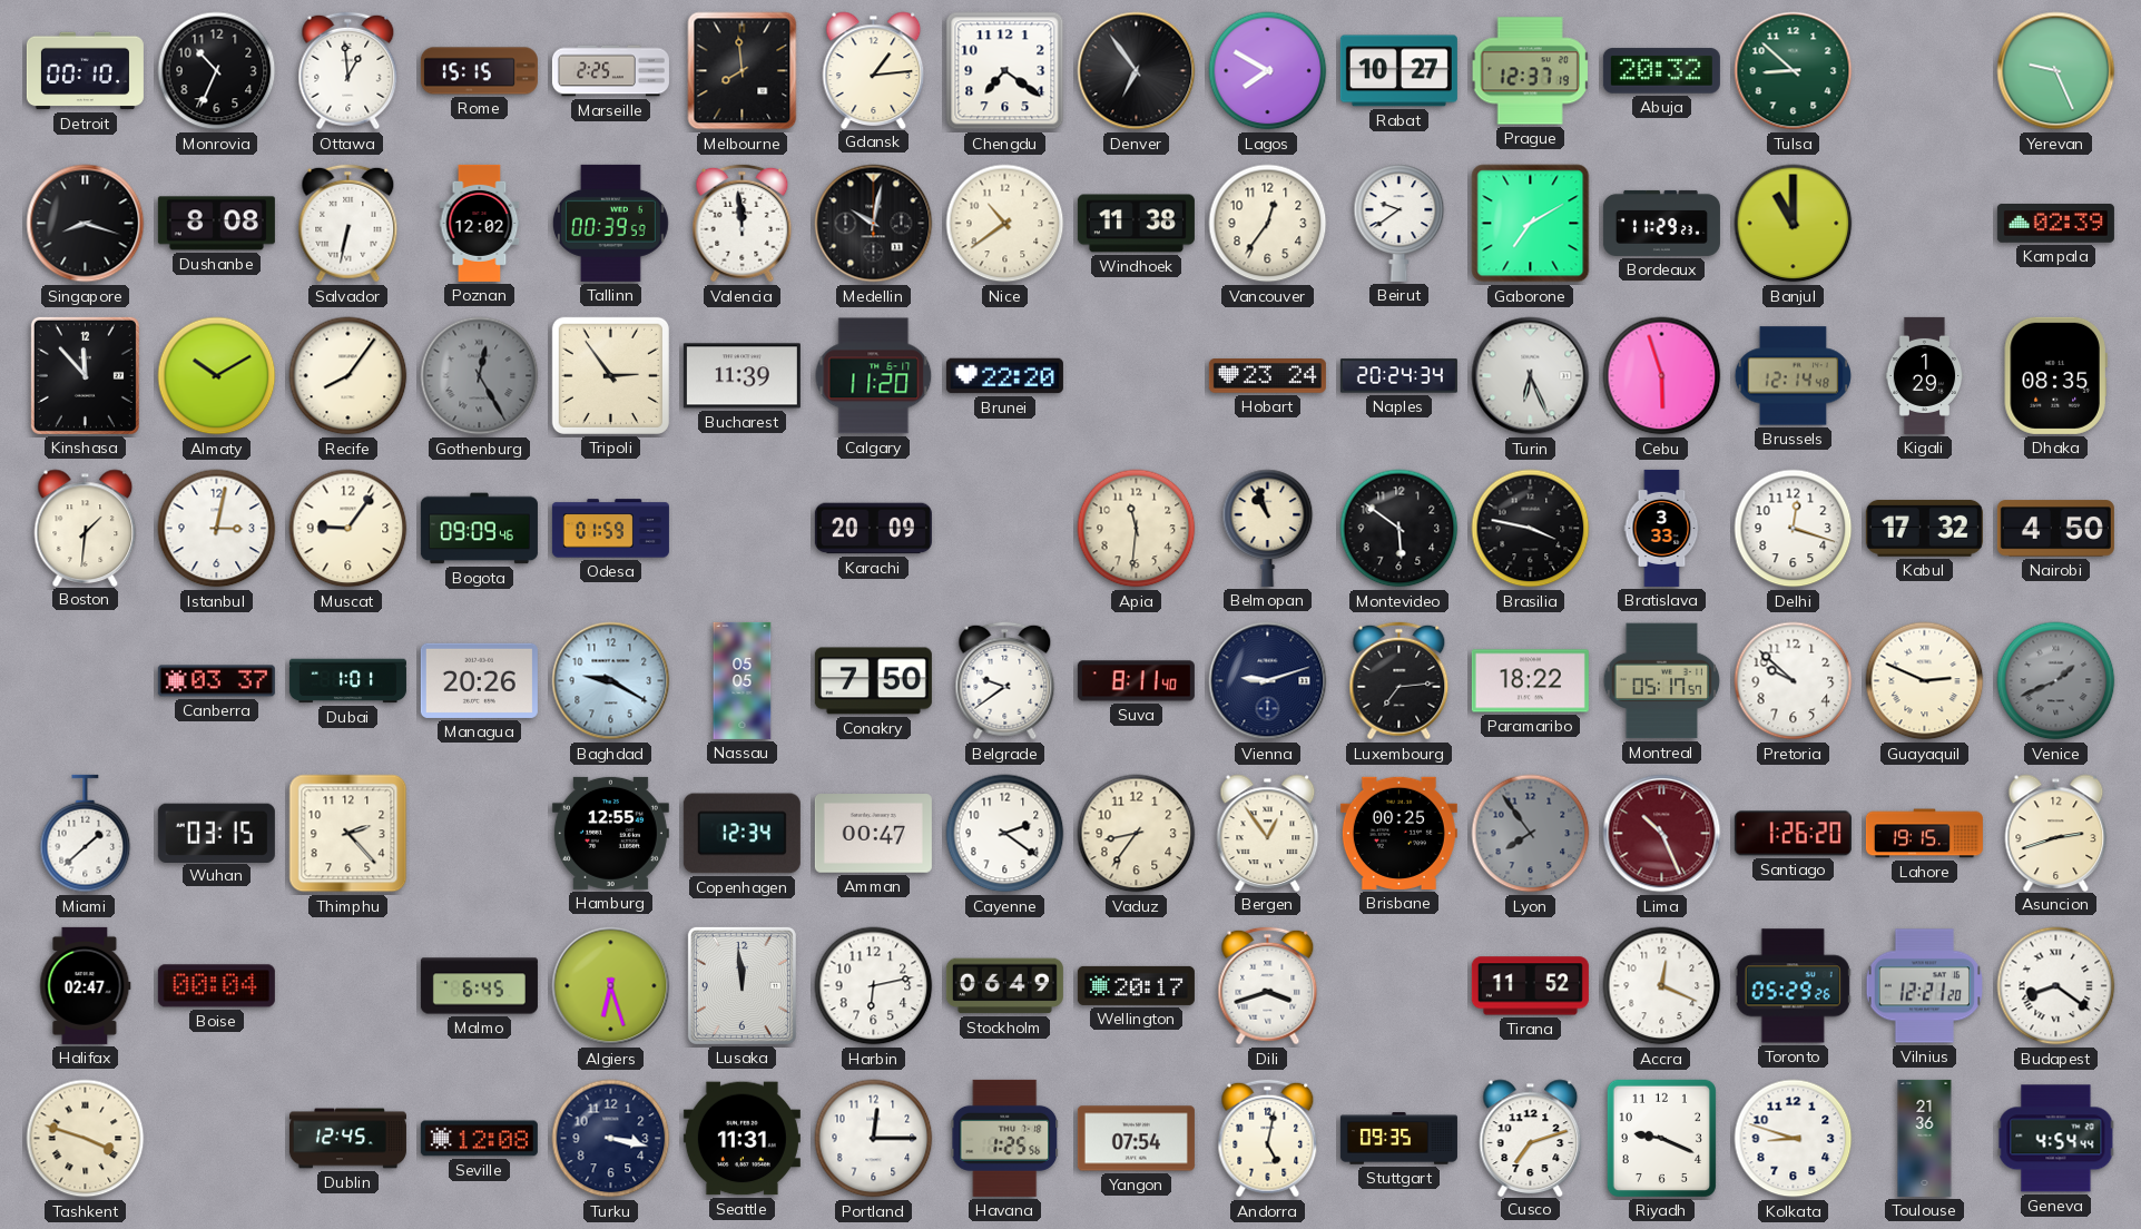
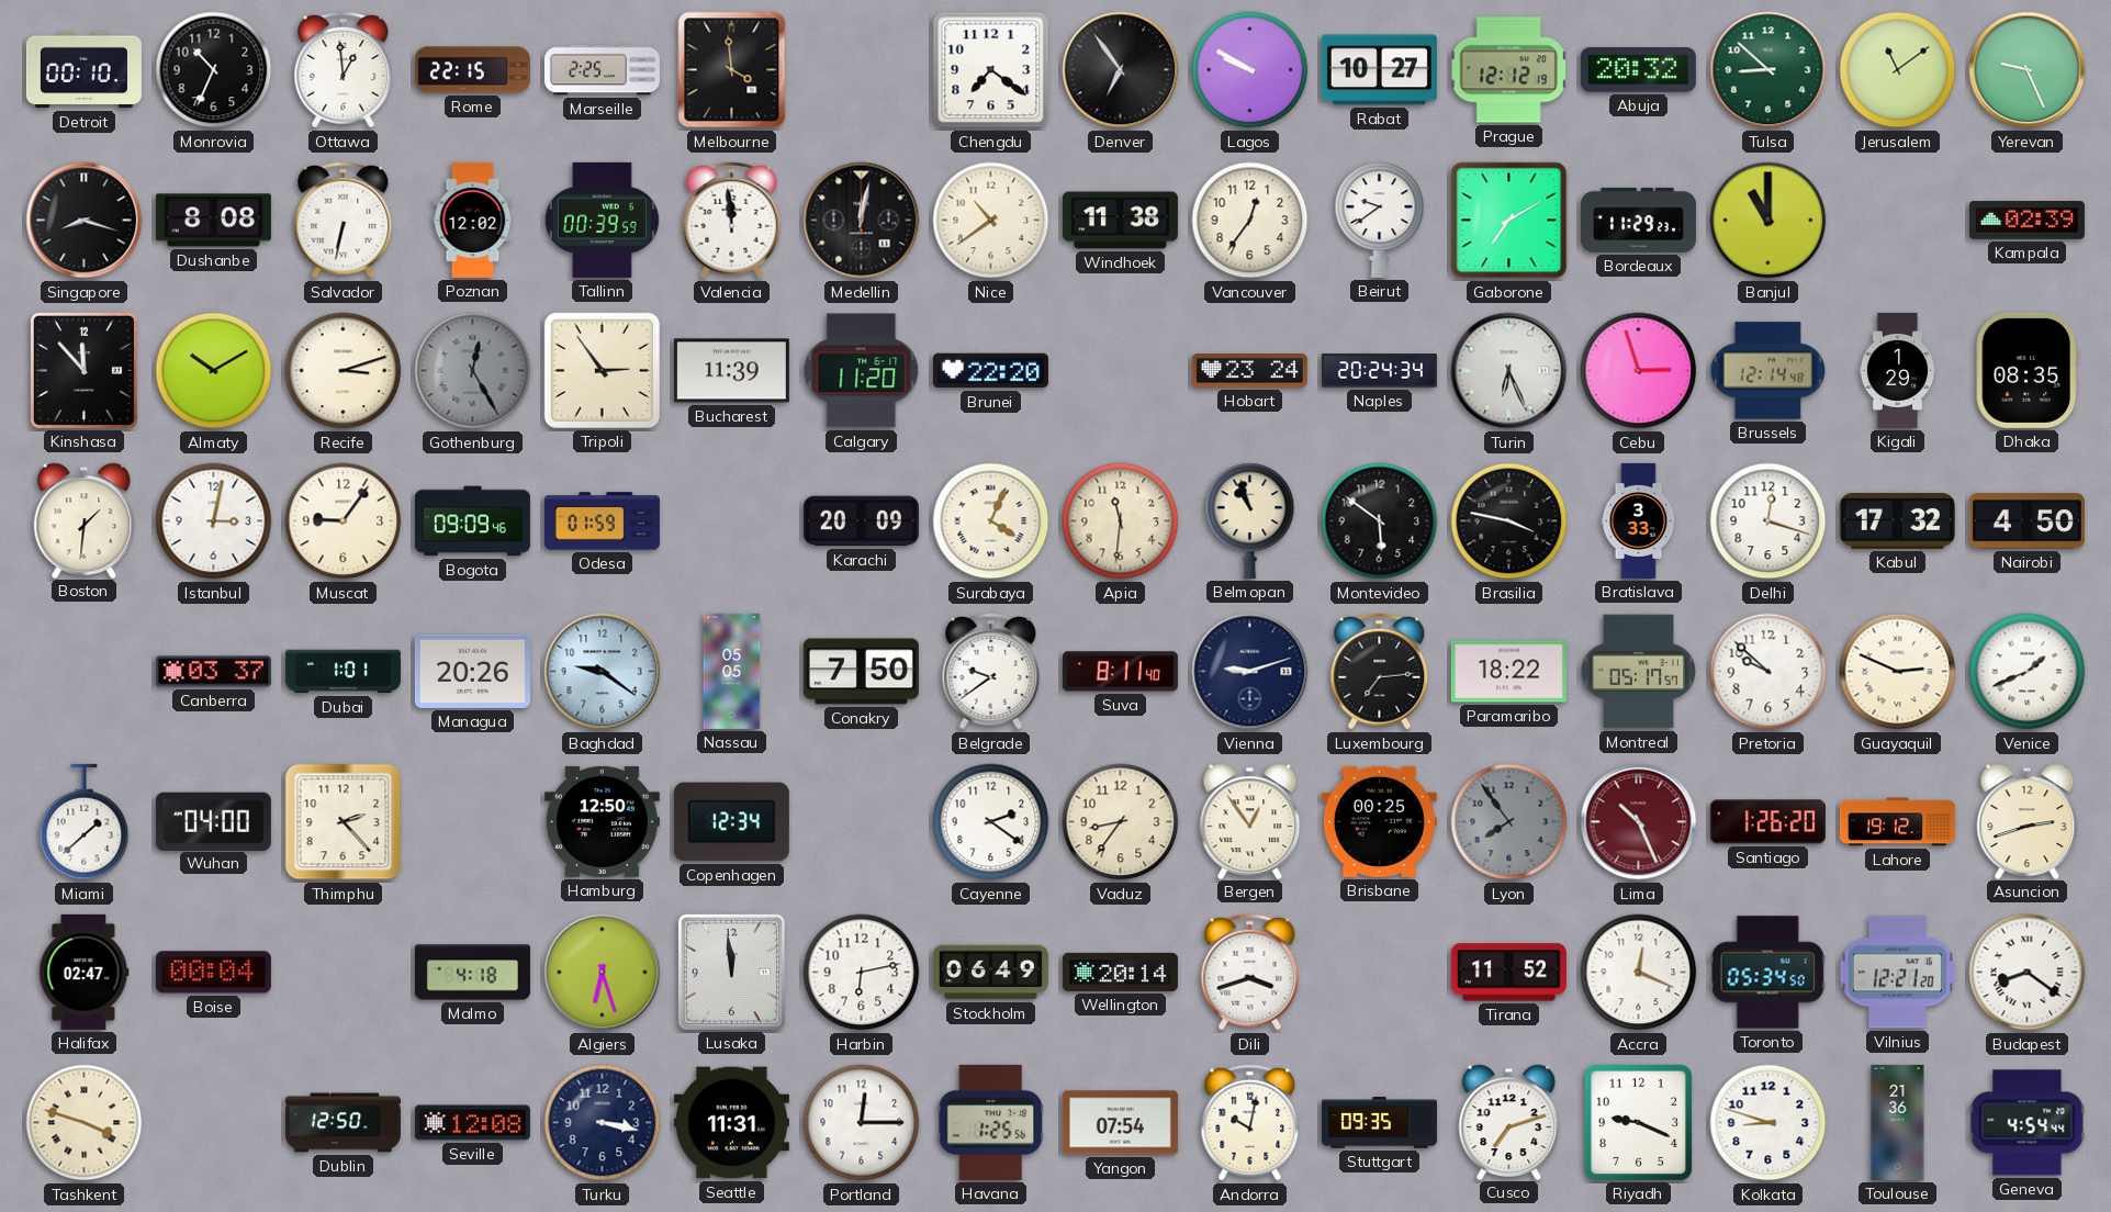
Rome: 15:15 -> 22:15 (472, 70)
Melbourne: 7:59 -> 3:59 (732, 70)
Gdansk: 1:14 -> none (874, 70)
Lagos: 7:50 -> 9:50 (1250, 70)
Prague: 12:37 -> 12:12 (1508, 70)
Jerusalem: none -> 11:09 (1898, 70)
Medellin: 10:02 -> 12:02 (862, 221)
Recife: 8:06 -> 3:12 (344, 371)
Cebu: 5:57 -> 2:57 (1639, 371)
Surabaya: none -> 4:04 (991, 521)
Baghdad: 9:20 -> 9:21 (603, 672)
Venice dial: grey -> white (2028, 672)
Wuhan: 03:15 -> 04:00 (213, 821)
Hamburg: 12:55 -> 12:50 (602, 821)
Amman: 00:47 -> none (873, 834)
Lahore: 19:15 -> 19:12 (1897, 822)
Malmo: 6:45 -> 4:18 (472, 973)
Wellington: 20:17 -> 20:14 (1120, 972)
Toronto: 05:29 -> 05:34 (1767, 973)
Dublin: 12:45 -> 12:50 (343, 1123)
Andorra: 5:02 -> 10:02 (1250, 1123)
